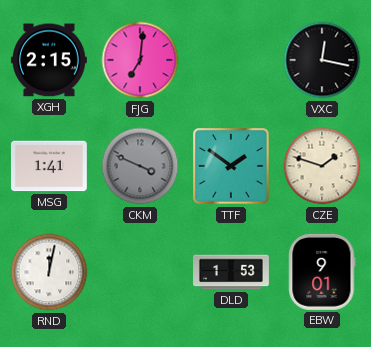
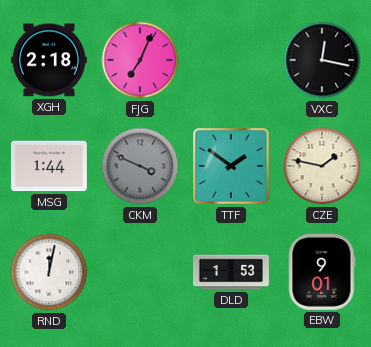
XGH: 2:15 -> 2:18 (49, 60)
FJG: 7:01 -> 7:04 (140, 60)
MSG: 1:41 -> 1:44 (49, 166)
CZE: 1:48 -> 1:47 (322, 166)
